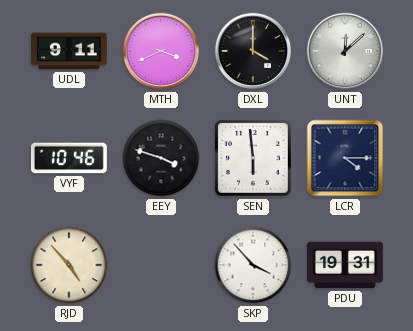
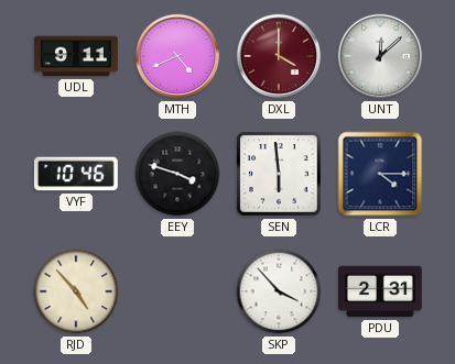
MTH: 3:41 -> 4:41 (177, 56)
DXL dial: black -> burgundy (279, 56)
PDU: 19:31 -> 2:31 (381, 291)
